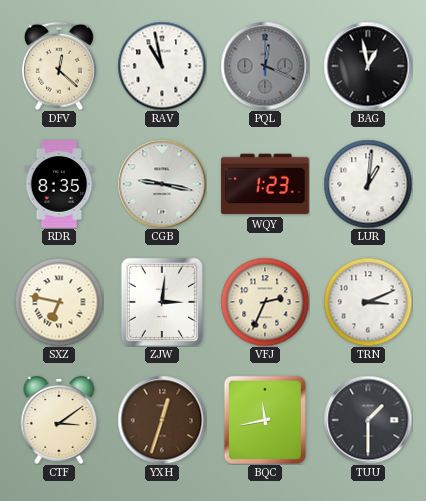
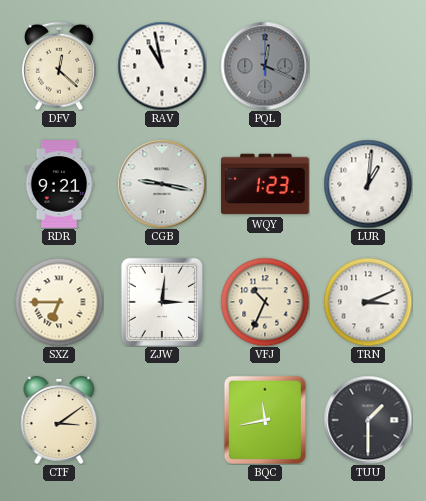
BAG: 12:58 -> none (368, 66)
RDR: 8:35 -> 9:21 (59, 184)
SXZ: 6:47 -> 6:45 (59, 302)
VFJ: 2:34 -> 10:34 (265, 302)
YXH: 12:33 -> none (162, 420)
